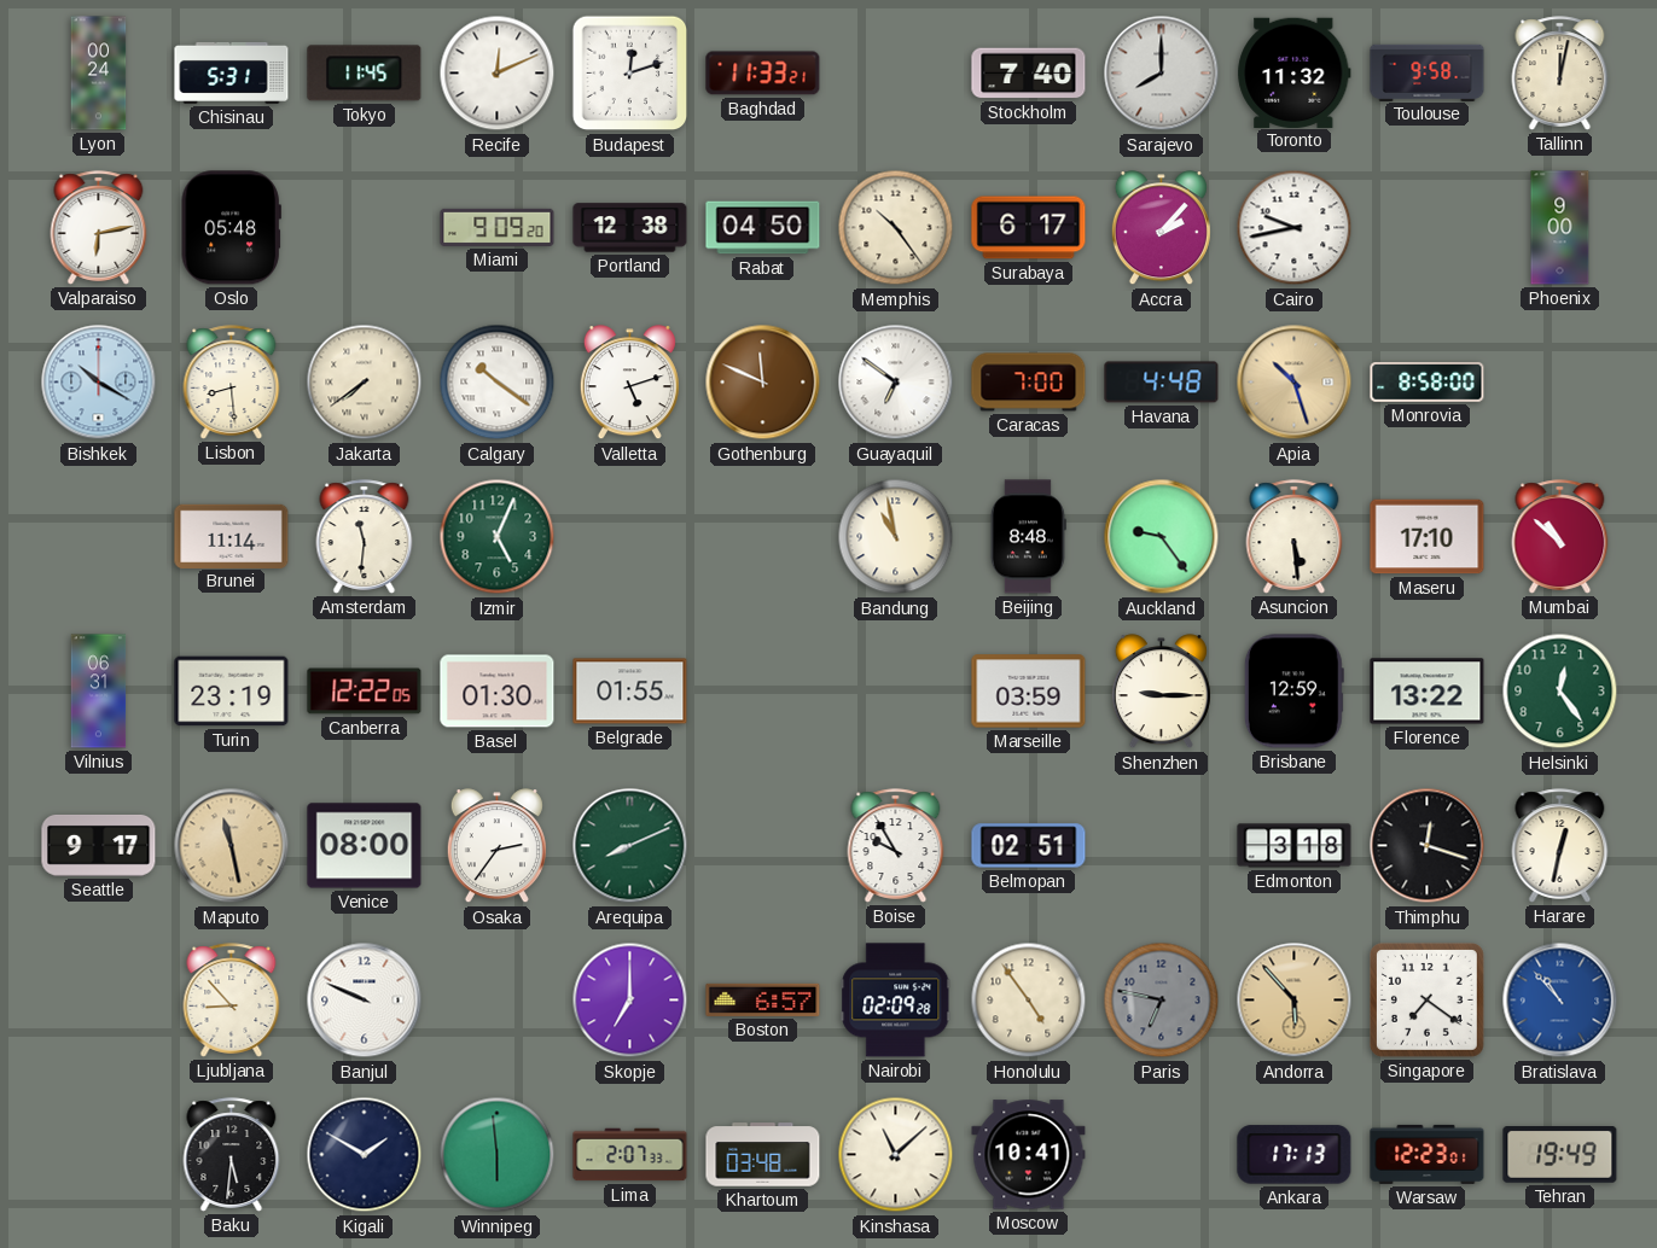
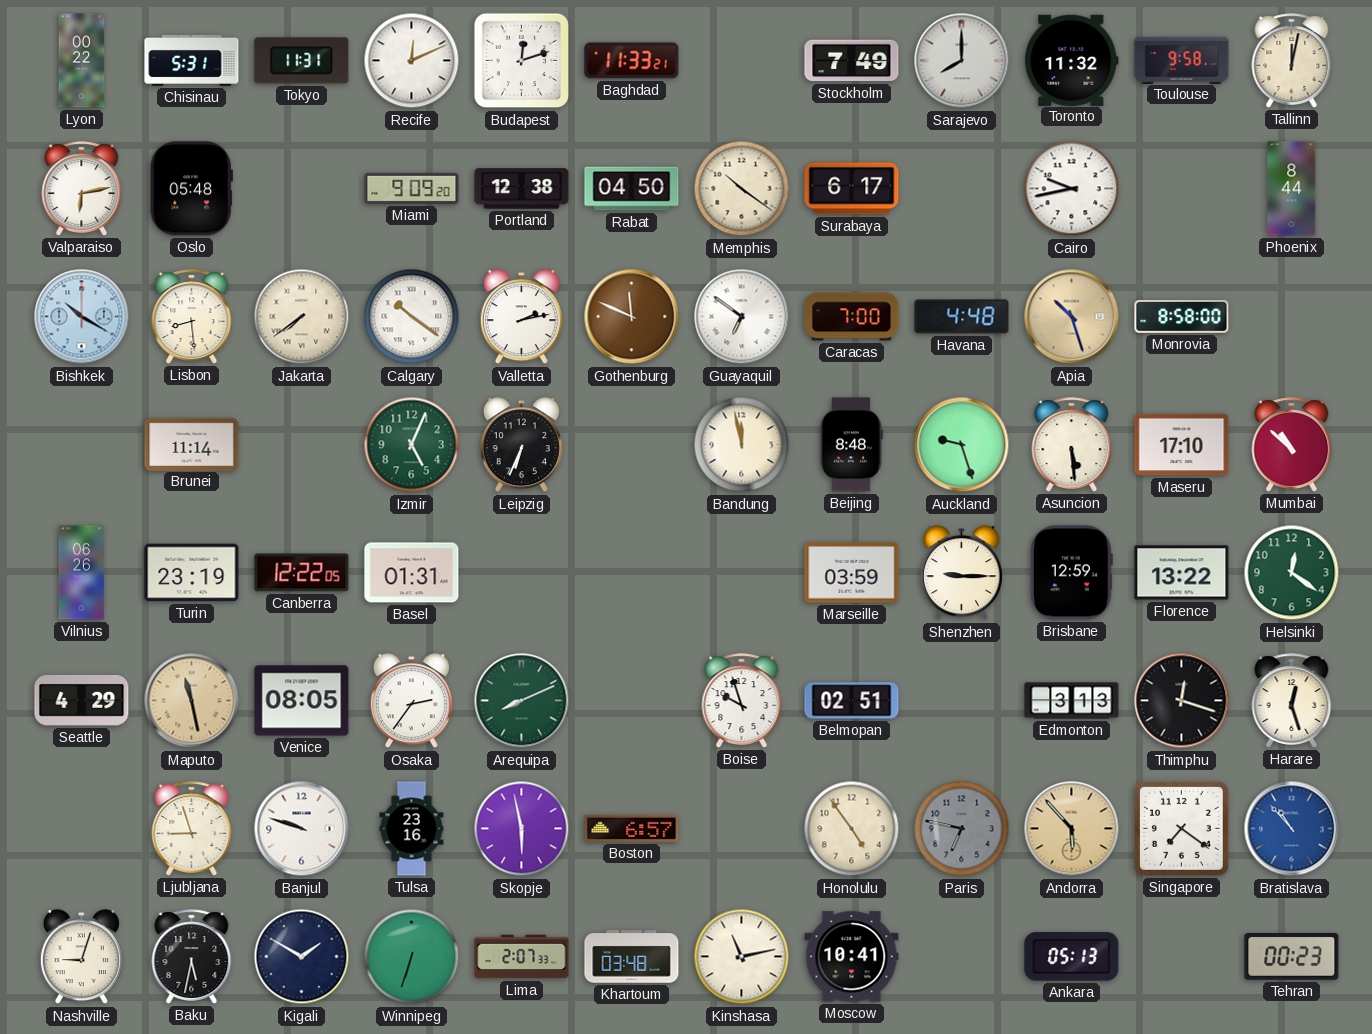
Lyon: 00:24 -> 00:22 (82, 61)
Tokyo: 11:45 -> 11:31 (302, 61)
Stockholm: 7:40 -> 7:49 (852, 61)
Memphis: 10:24 -> 10:21 (742, 189)
Accra: 2:07 -> none (1161, 228)
Phoenix: 9:00 -> 8:44 (1292, 189)
Valletta: 5:12 -> 2:13 (521, 317)
Amsterdam: 11:31 -> none (365, 537)
Leipzig: none -> 6:34 (521, 445)
Bandung: 10:58 -> 11:58 (742, 445)
Auckland: 9:24 -> 9:27 (962, 445)
Vilnius: 06:31 -> 06:26 (82, 573)
Basel: 01:30 -> 01:31 (412, 573)
Belgrade: 01:55 -> none (630, 692)
Helsinki: 12:24 -> 12:21 (1292, 573)
Seattle: 9:17 -> 4:29 (82, 700)
Venice: 08:00 -> 08:05 (302, 701)
Boise: 9:55 -> 9:57 (742, 701)
Edmonton: 3:18 -> 3:13 (1072, 701)
Harare: 12:32 -> 12:27 (1292, 701)
Ljubljana: 8:53 -> 8:57 (192, 829)
Banjul: 9:49 -> 9:48 (302, 829)
Tulsa: none -> 23:16 (412, 829)
Skopje: 7:00 -> 5:58 (522, 829)
Nairobi: 02:09 -> none (896, 1001)
Nashville: none -> 9:03 (81, 957)
Baku: 5:31 -> 5:32 (192, 957)
Winnipeg: 5:59 -> 6:33 (412, 957)
Kinshasa: 11:08 -> 11:13 (742, 957)
Ankara: 17:13 -> 05:13 (1072, 957)
Warsaw: 12:23 -> none (1428, 1154)
Tehran: 19:49 -> 00:23 (1292, 957)
